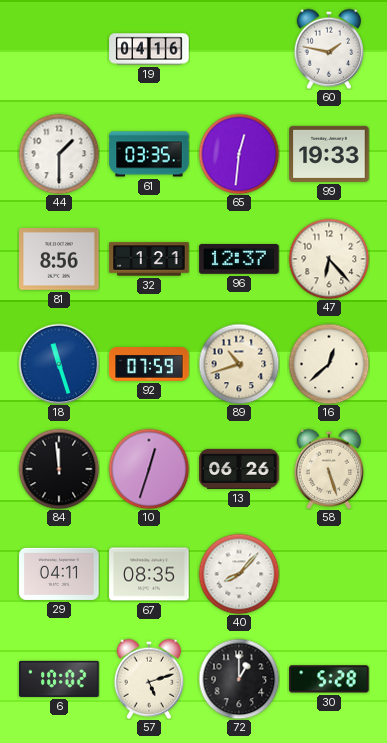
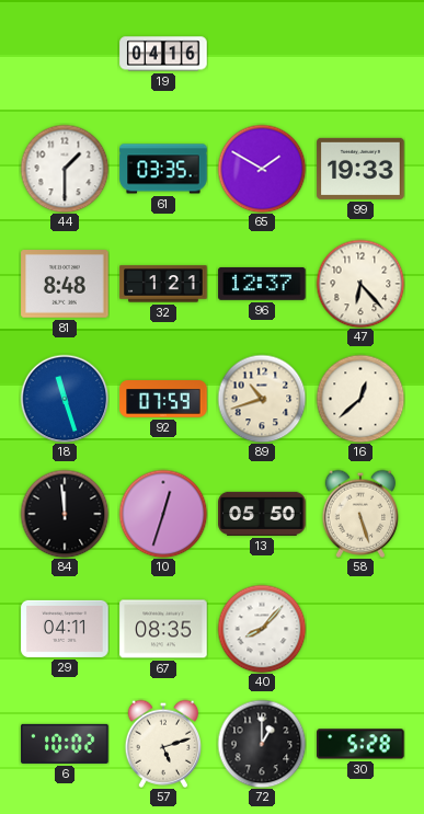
60: 1:47 -> none (328, 49)
65: 12:31 -> 1:50 (262, 169)
81: 8:56 -> 8:48 (65, 285)
13: 06:26 -> 05:50 (262, 514)
